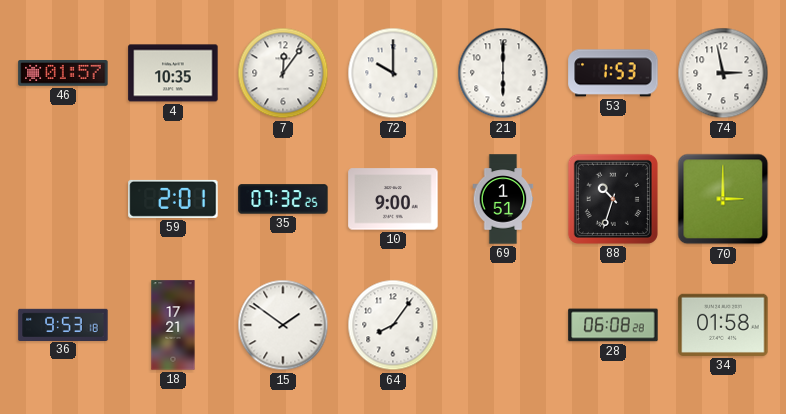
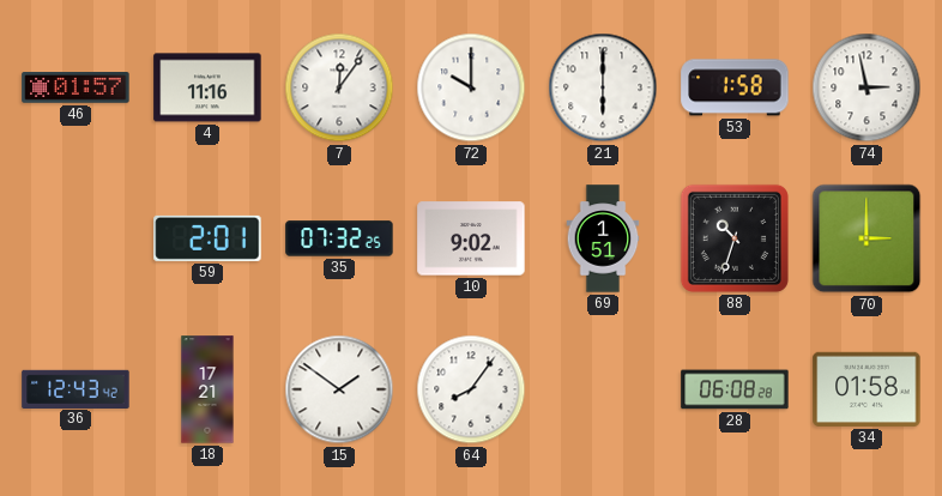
4: 10:35 -> 11:16 (207, 87)
53: 1:53 -> 1:58 (735, 87)
10: 9:00 -> 9:02 (471, 238)
36: 9:53 -> 12:43 (76, 388)
